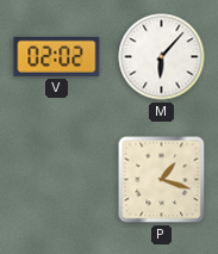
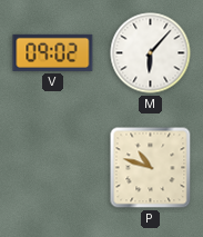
V: 02:02 -> 09:02 (53, 52)
P: 1:18 -> 10:48 (151, 168)
